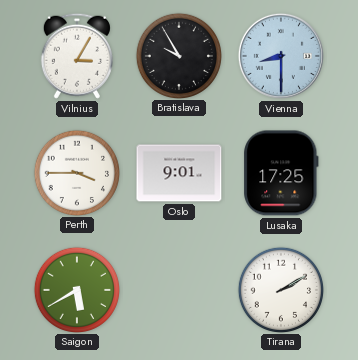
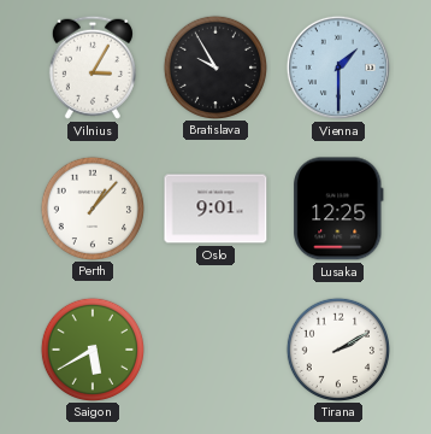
Vienna: 8:30 -> 1:30 (338, 68)
Perth: 3:45 -> 1:07 (91, 207)
Lusaka: 17:25 -> 12:25 (338, 209)
